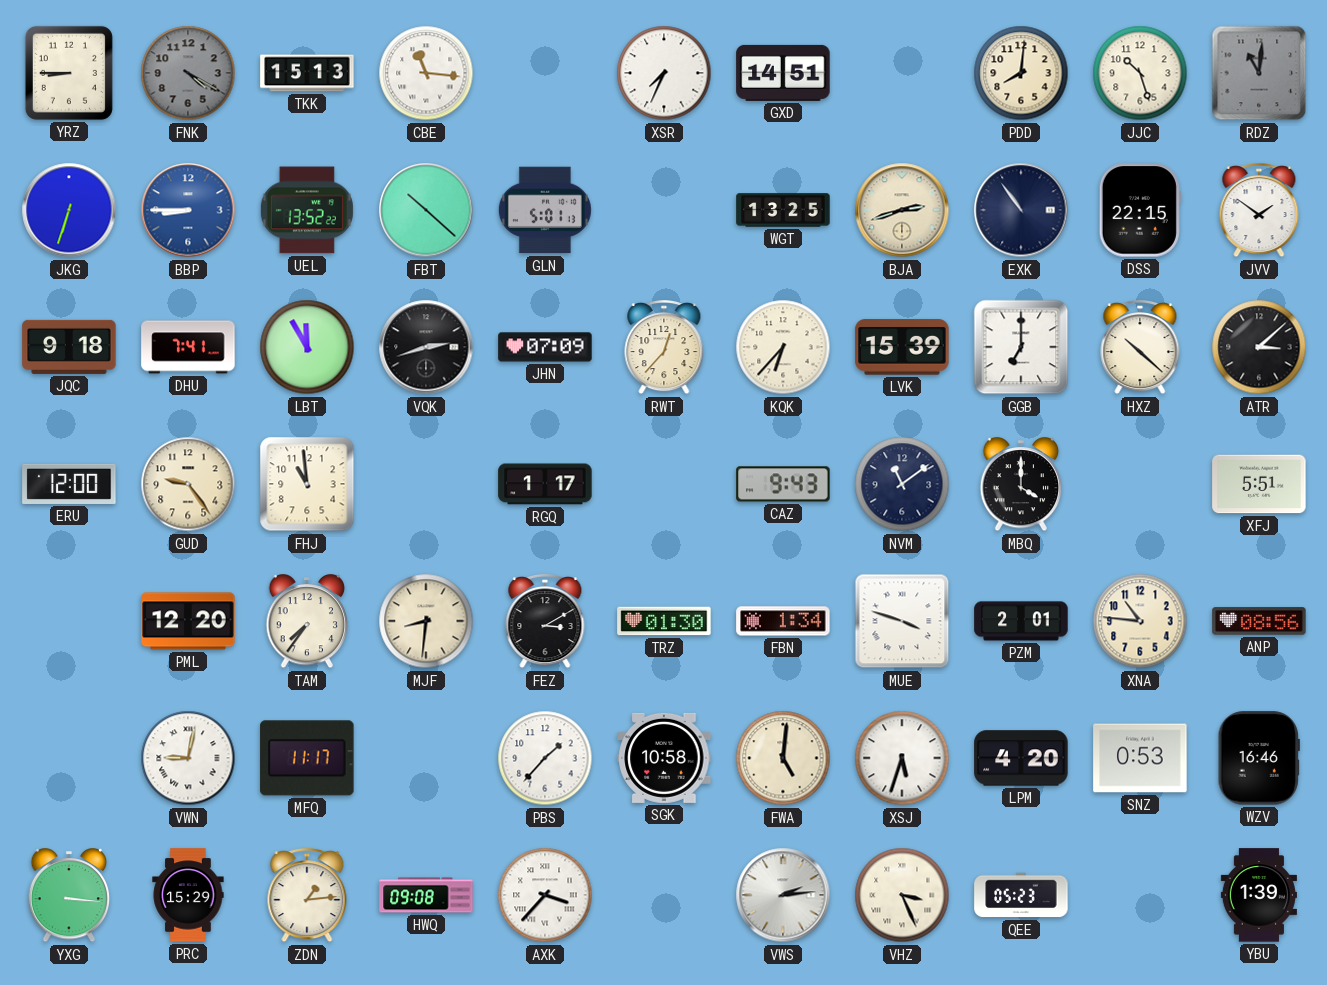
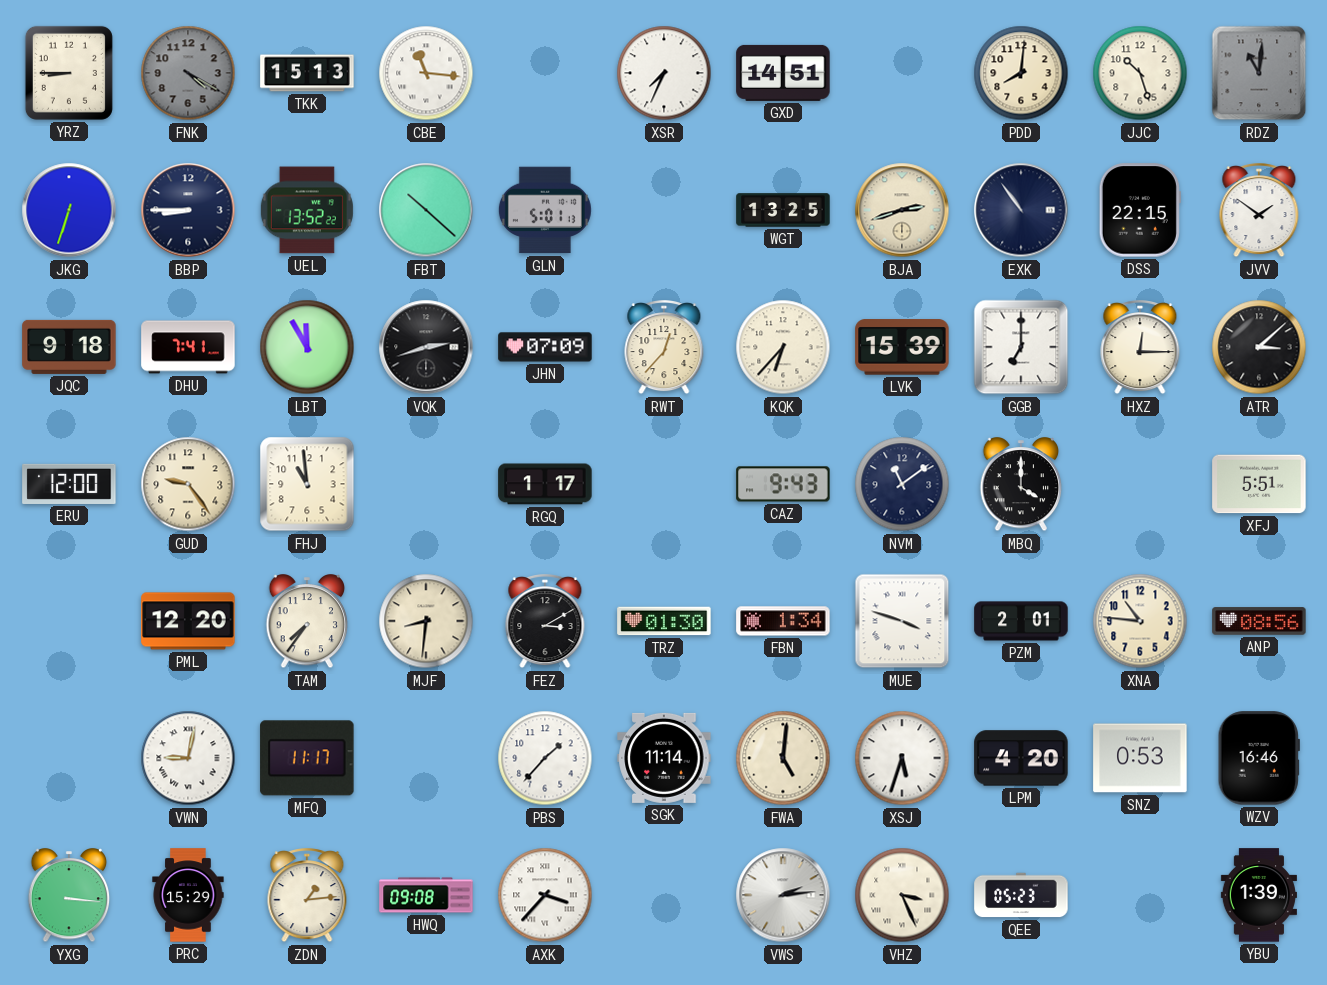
BBP dial: blue -> navy (188, 210)
HXZ: 10:22 -> 12:15 (1140, 348)
SGK: 10:58 -> 11:14 (664, 758)
